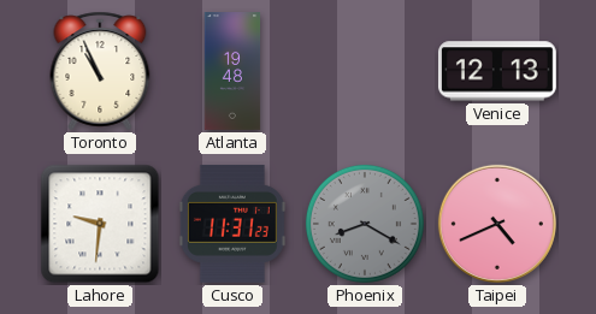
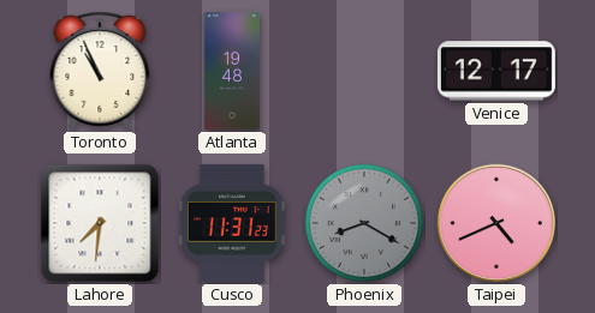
Venice: 12:13 -> 12:17 (496, 71)
Lahore: 9:31 -> 7:31 (100, 223)
